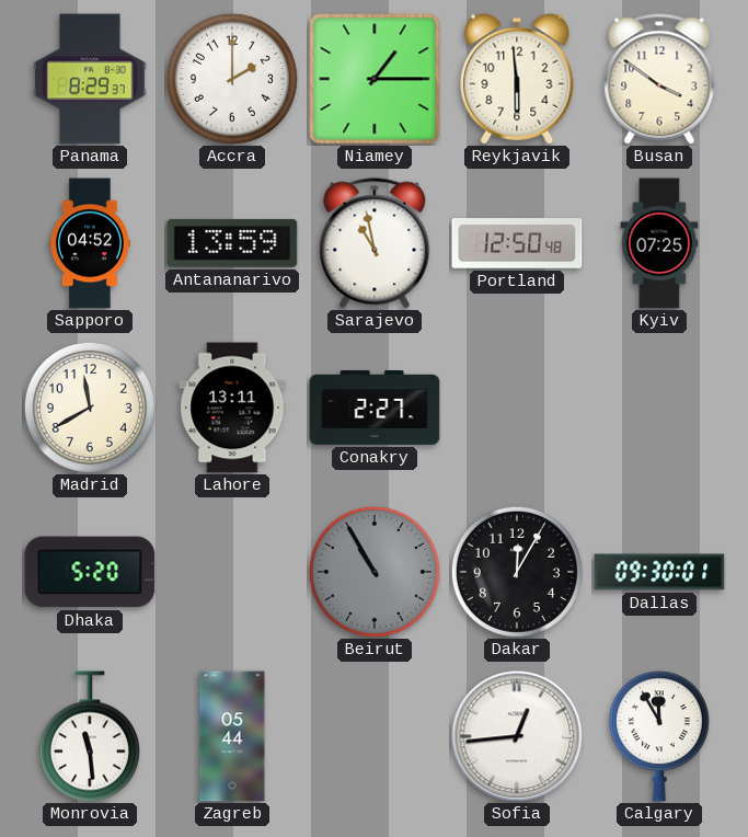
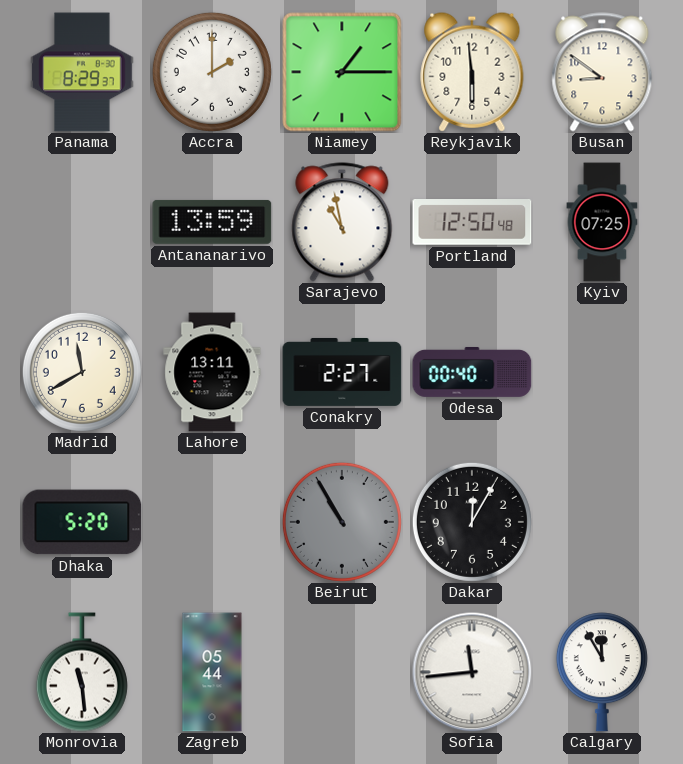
Busan: 3:51 -> 8:51 (602, 72)
Sapporo: 04:52 -> none (90, 243)
Odesa: none -> 00:40 (472, 372)
Dallas: 09:30 -> none (659, 572)
Sofia: 12:44 -> 11:44 (472, 672)
